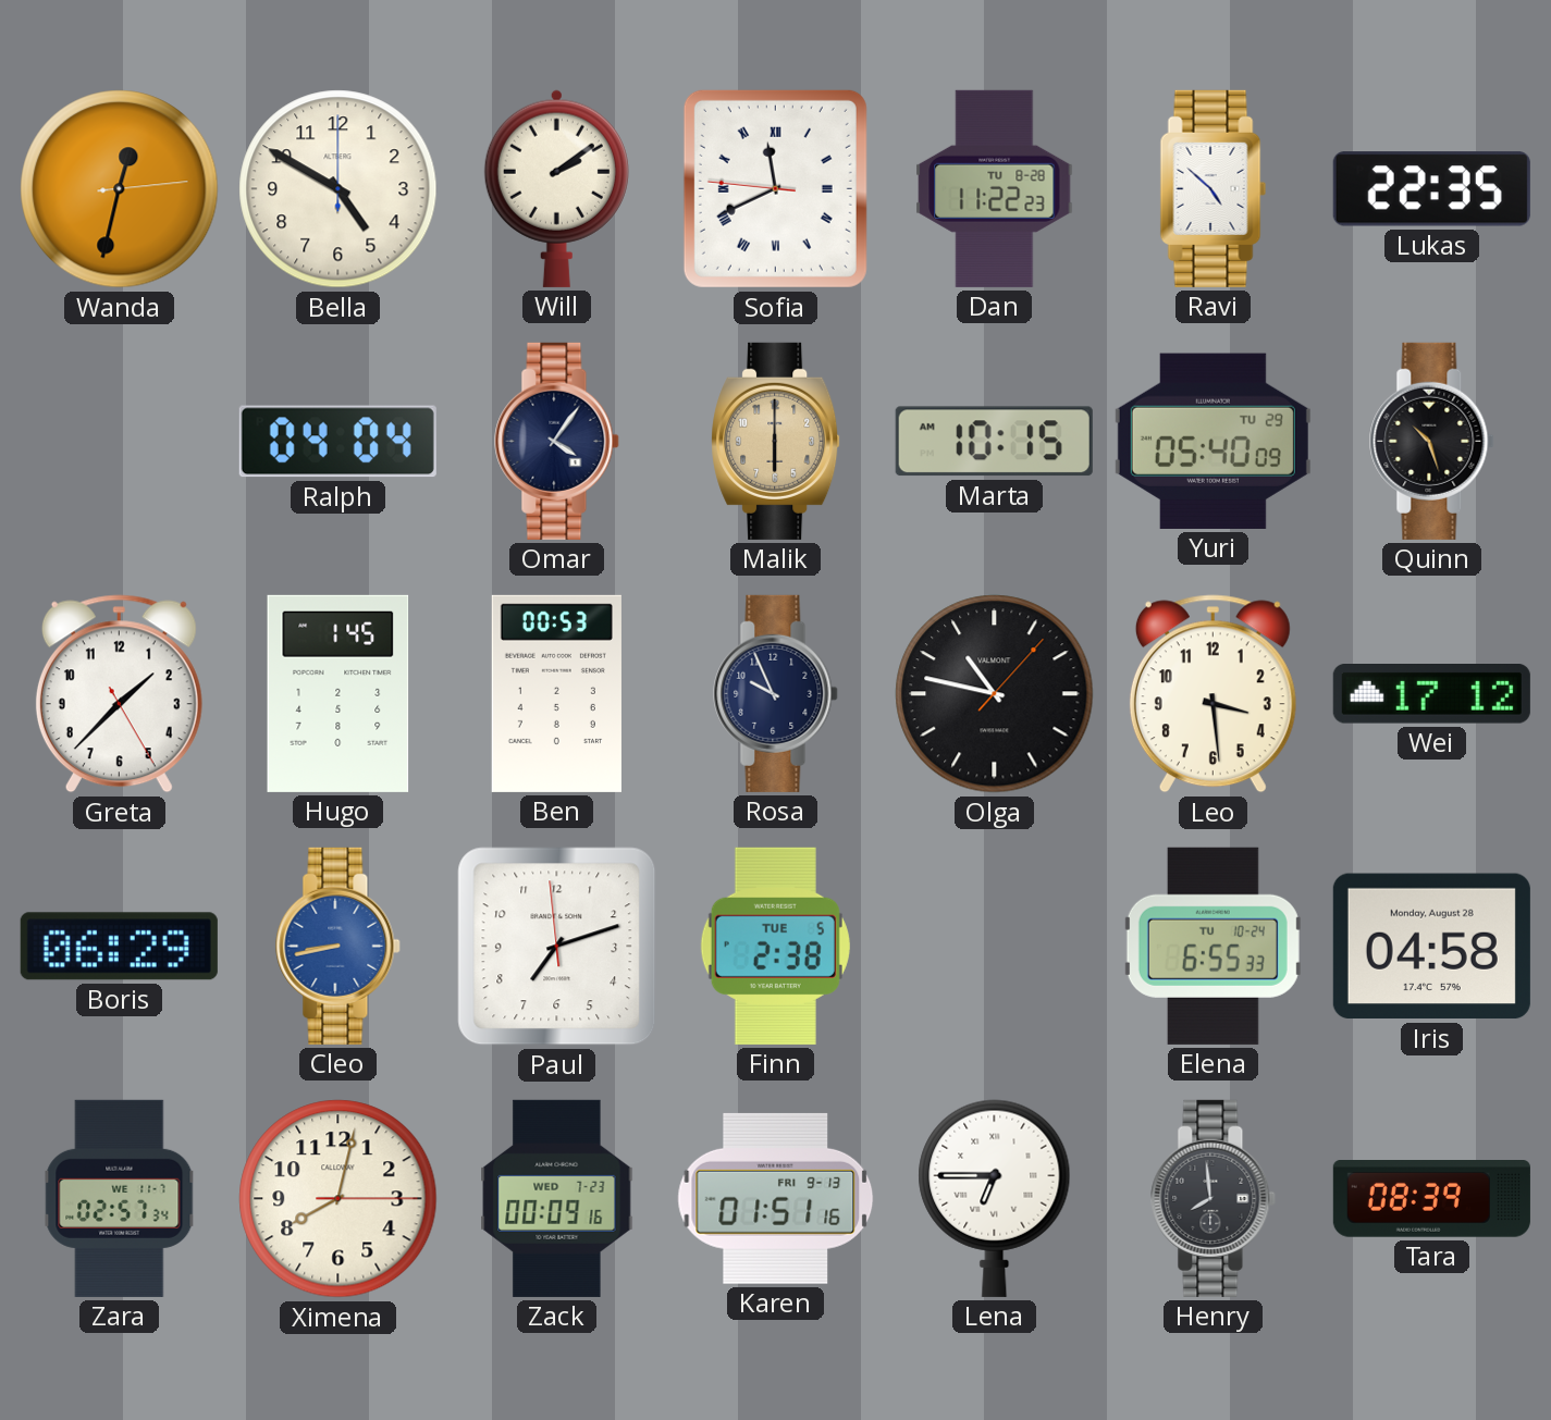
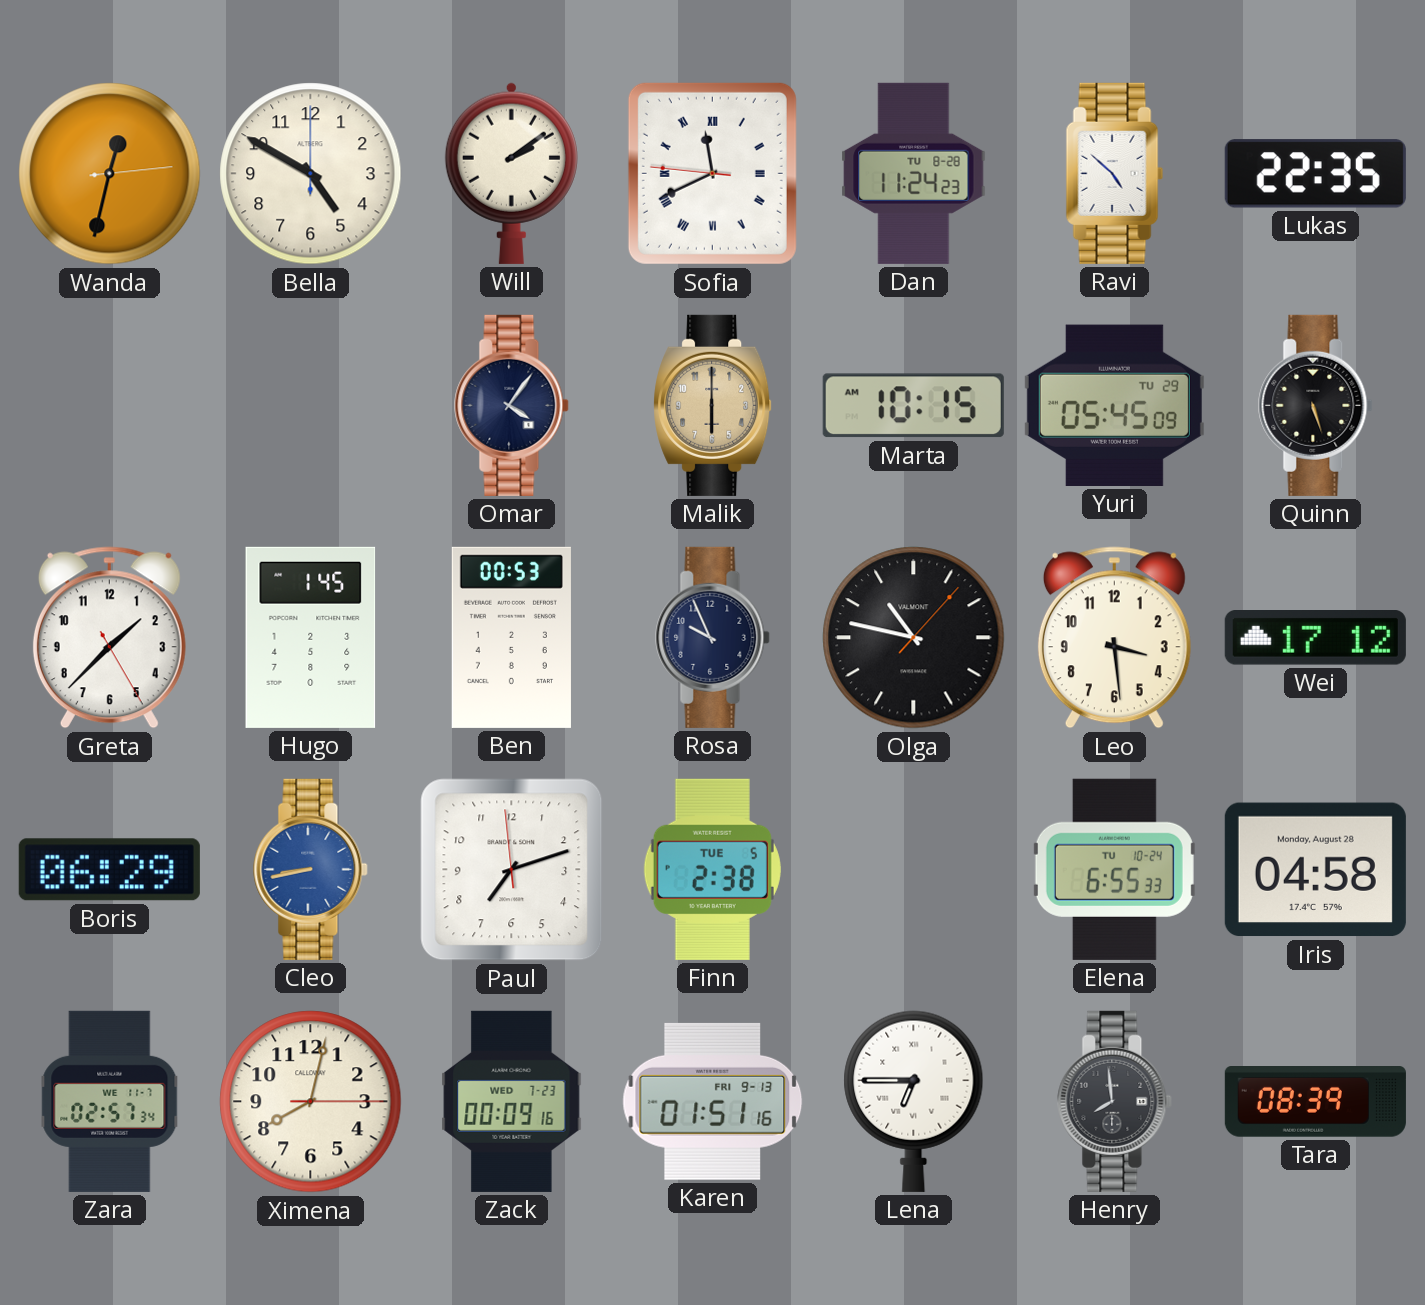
Dan: 11:22 -> 11:24 (914, 173)
Ralph: 04:04 -> none (337, 442)
Yuri: 05:40 -> 05:45 (1114, 405)
Quinn: 10:27 -> 5:27 (1316, 405)
